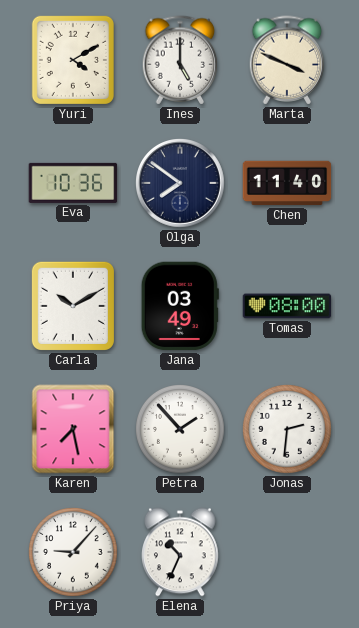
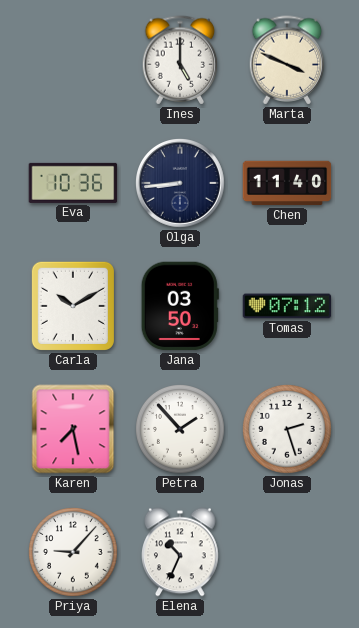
Yuri: 4:10 -> none (73, 60)
Olga: 7:51 -> 8:44 (181, 184)
Jana: 03:49 -> 03:50 (180, 306)
Tomas: 08:00 -> 07:12 (287, 306)
Jonas: 2:31 -> 2:27 (288, 430)
